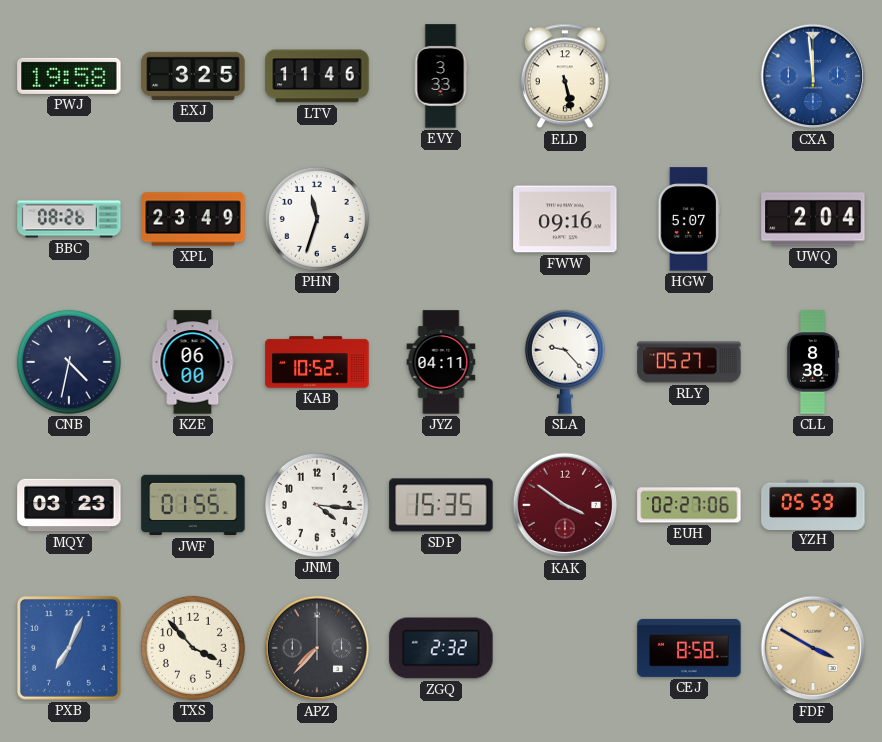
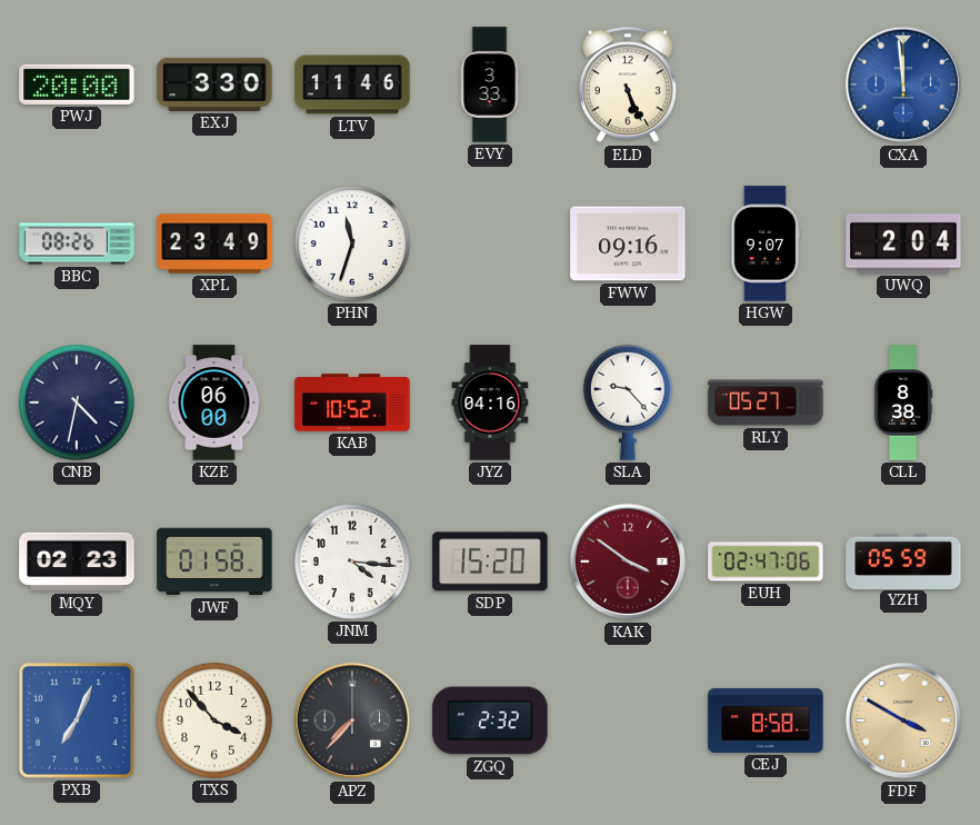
PWJ: 19:58 -> 20:00 (77, 85)
EXJ: 3:25 -> 3:30 (214, 85)
ELD: 5:28 -> 5:26 (628, 85)
HGW: 5:07 -> 9:07 (766, 243)
JYZ: 04:11 -> 04:16 (490, 402)
MQY: 03:23 -> 02:23 (77, 561)
JWF: 01:55 -> 01:58 (214, 561)
SDP: 15:35 -> 15:20 (490, 561)
EUH: 02:27 -> 02:47 (766, 561)
